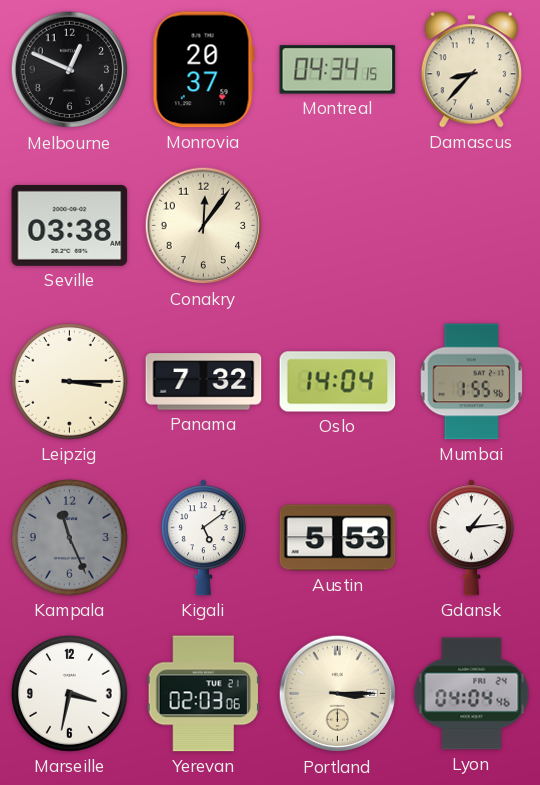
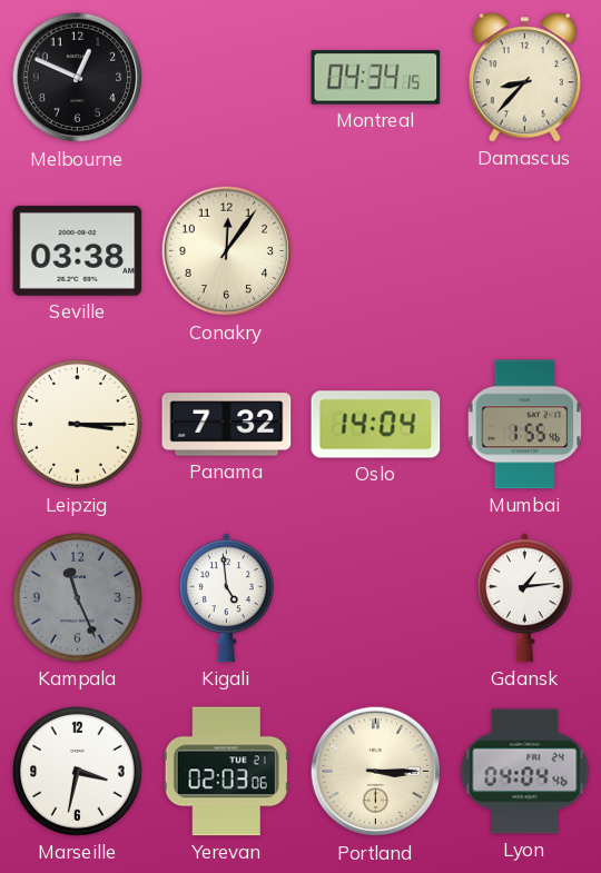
Monrovia: 20:37 -> none (203, 70)
Kigali: 5:09 -> 4:59 (226, 598)
Austin: 5:53 -> none (338, 538)
